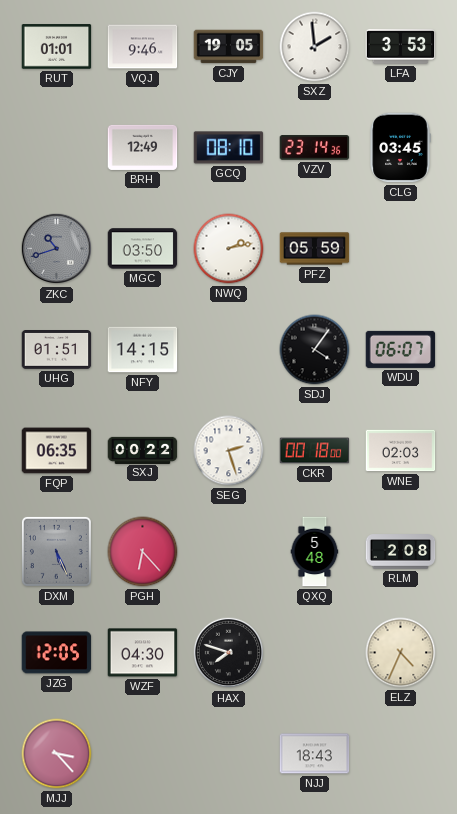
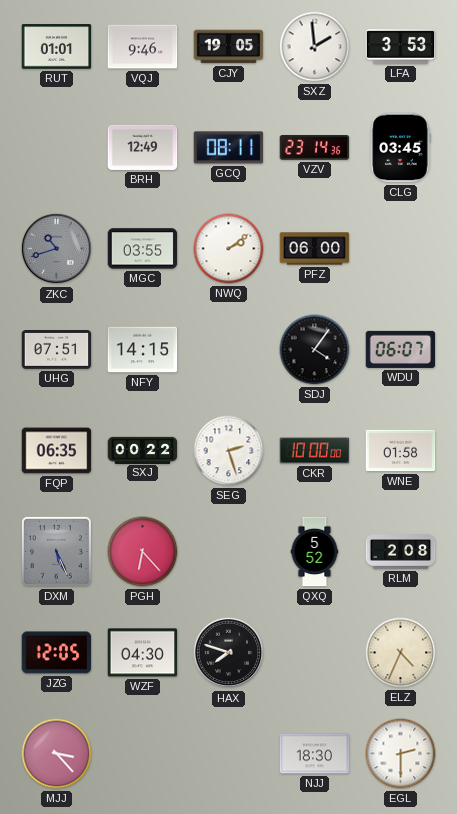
GCQ: 08:10 -> 08:11 (229, 148)
MGC: 03:50 -> 03:55 (143, 249)
NWQ: 2:13 -> 2:09 (229, 249)
PFZ: 05:59 -> 06:00 (315, 249)
UHG: 01:51 -> 07:51 (57, 350)
CKR: 00:18 -> 10:00 (315, 451)
WNE: 02:03 -> 01:58 (401, 451)
QXQ: 5:48 -> 5:52 (315, 552)
NJJ: 18:43 -> 18:30 (315, 754)
EGL: none -> 2:30 (401, 754)
